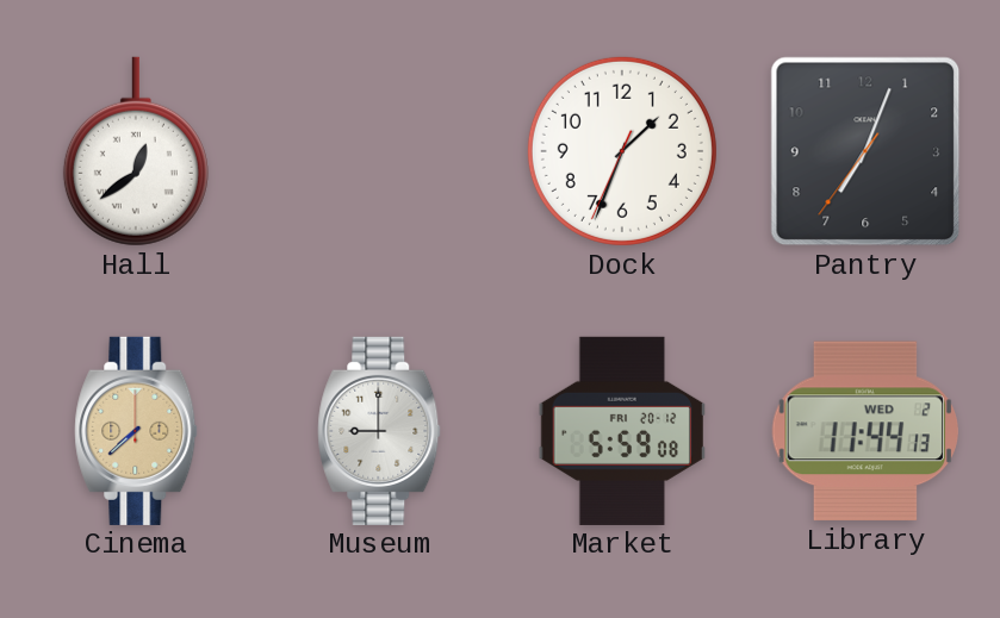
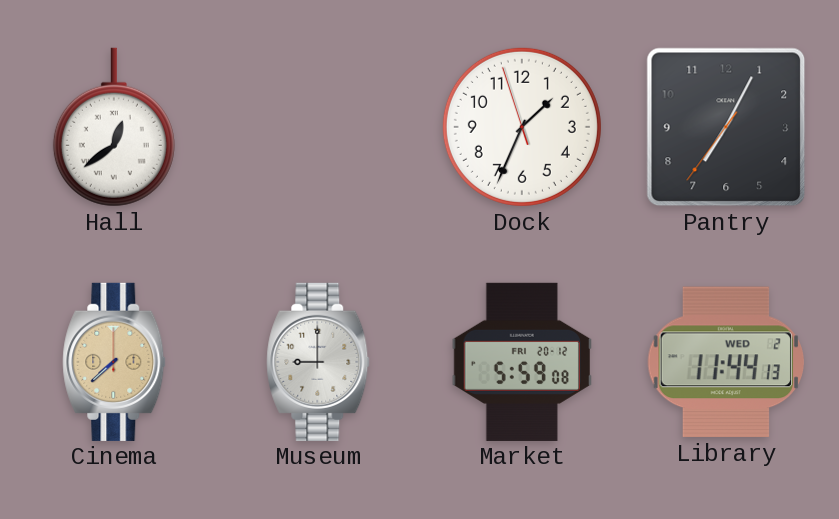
Dock: 1:33:34 -> 1:33:57 (522, 127)
Pantry: 7:03 -> 7:04 (726, 127)
